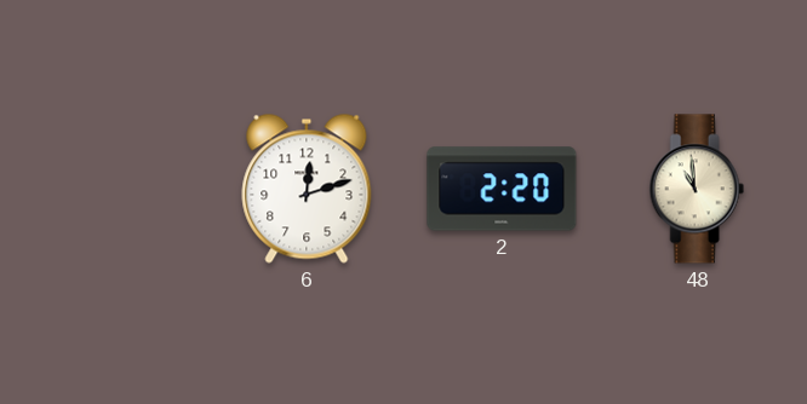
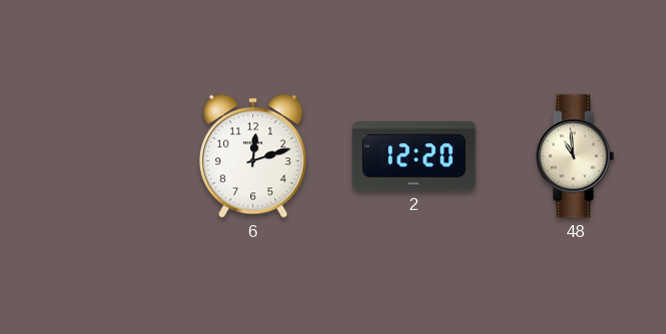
2: 2:20 -> 12:20 (414, 156)
